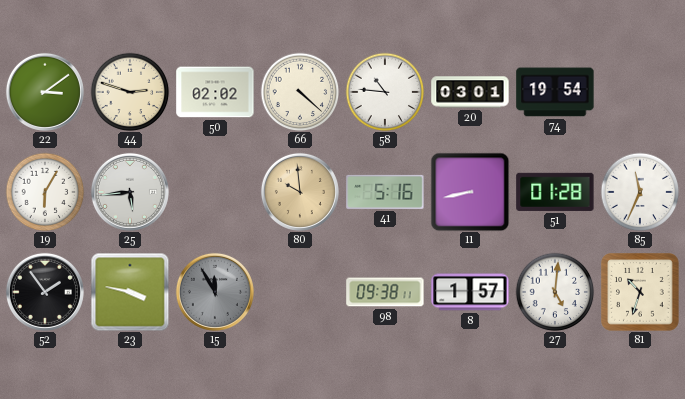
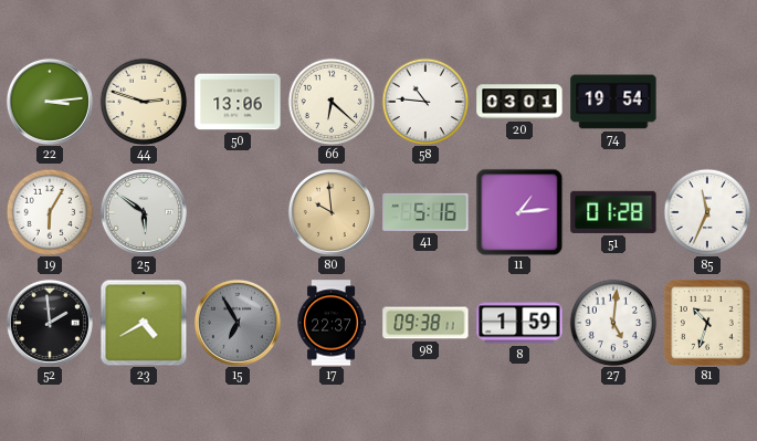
22: 3:09 -> 3:14 (50, 102)
50: 02:02 -> 13:06 (238, 102)
66: 4:22 -> 6:22 (332, 102)
25: 5:44 -> 5:51 (144, 212)
11: 8:43 -> 1:14 (519, 212)
52: 1:54 -> 1:59 (50, 323)
23: 3:47 -> 4:40 (144, 323)
15: 11:55 -> 6:55 (238, 323)
17: none -> 22:37 (330, 323)
8: 1:57 -> 1:59 (519, 323)
